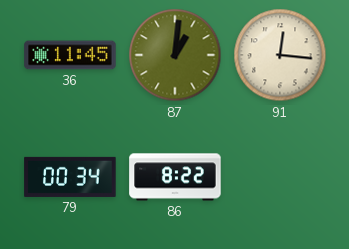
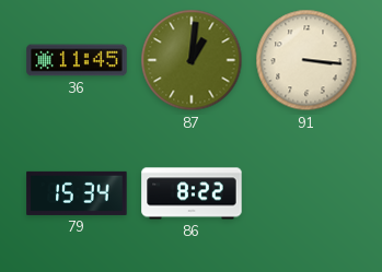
91: 12:16 -> 3:16 (306, 60)
79: 00:34 -> 15:34 (77, 193)
